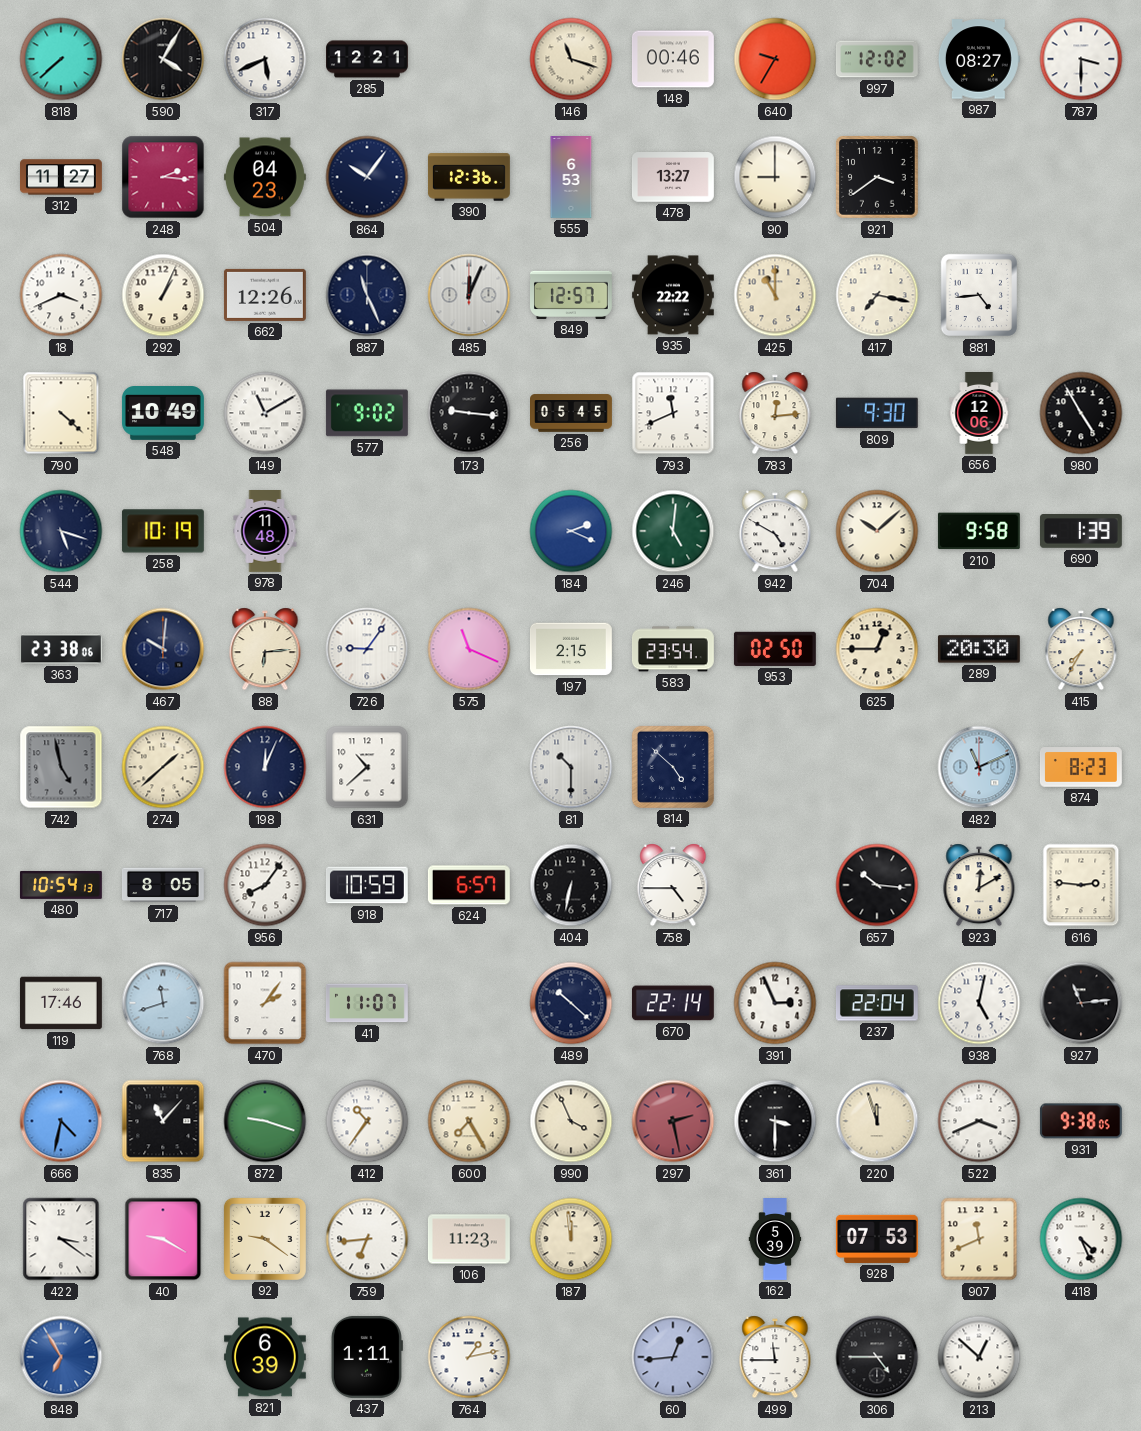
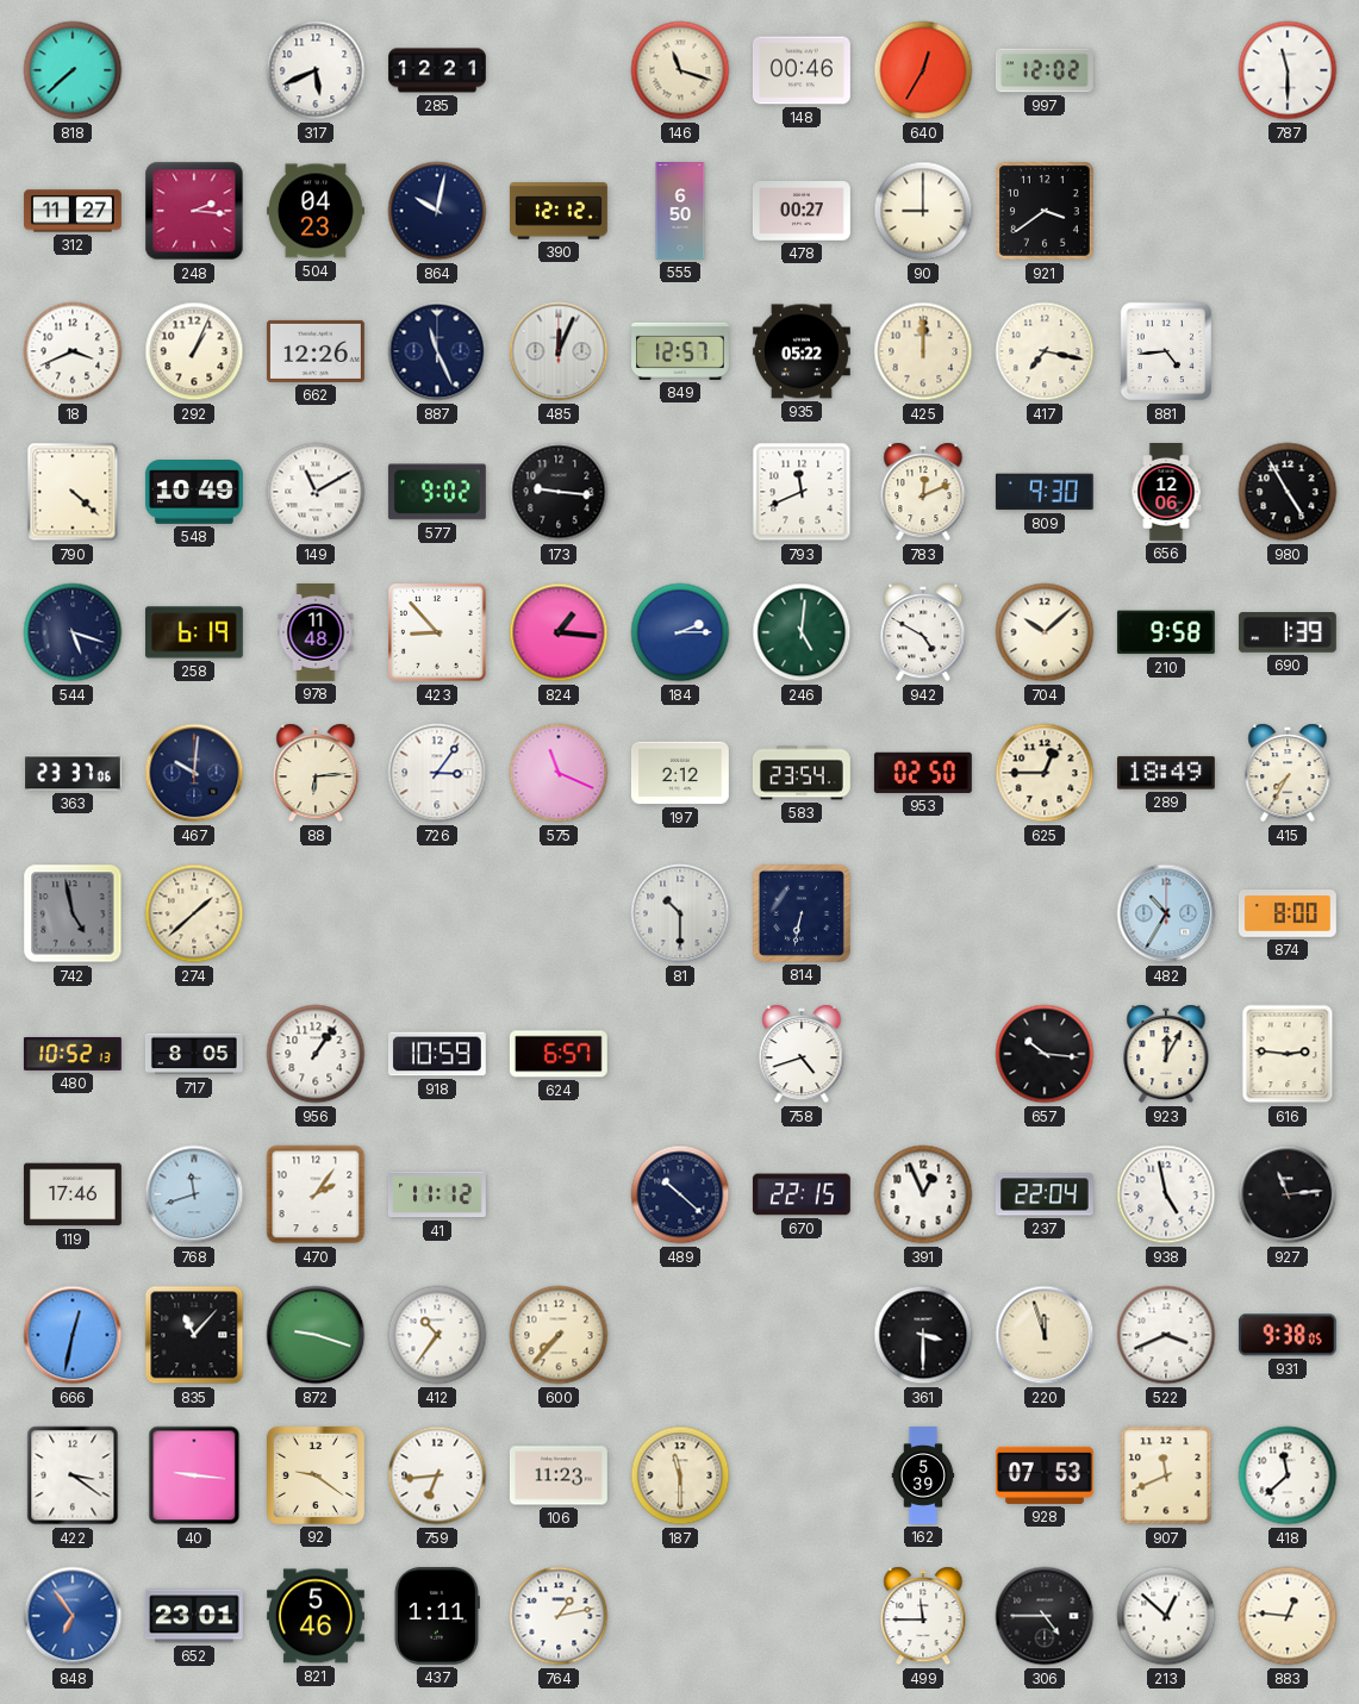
590: 4:05 -> none (163, 59)
640: 9:35 -> 12:35 (923, 70)
987: 08:27 -> none (979, 59)
787: 3:30 -> 11:30 (1288, 70)
864: 10:06 -> 10:02 (437, 211)
390: 12:36 -> 12:12 (559, 211)
555: 6:53 -> 6:50 (680, 212)
478: 13:27 -> 00:27 (802, 212)
935: 22:22 -> 05:22 (802, 351)
425: 11:00 -> 12:00 (923, 351)
256: 05:45 -> none (572, 413)
783: 12:14 -> 12:11 (923, 492)
258: 10:19 -> 6:19 (194, 632)
423: none -> 8:53 (438, 633)
824: none -> 1:16 (559, 632)
184: 2:19 -> 2:15 (680, 632)
363: 23:38 -> 23:37 (73, 773)
726: 9:06 -> 3:06 (437, 773)
197: 2:15 -> 2:12 (680, 773)
289: 20:30 -> 18:49 (1166, 773)
198: 12:04 -> none (265, 767)
631: 10:38 -> none (367, 767)
814: 4:52 -> 6:32 (802, 913)
482: 11:11 -> 10:35 (1166, 913)
874: 8:23 -> 8:00 (1288, 913)
480: 10:54 -> 10:52 (73, 1054)
956: 8:06 -> 1:06 (316, 1054)
404: 6:32 -> none (571, 885)
758: 4:45 -> 4:42 (802, 1054)
923: 12:10 -> 12:05 (1166, 1054)
41: 11:07 -> 11:12 (437, 1194)
670: 22:14 -> 22:15 (802, 1194)
391: 2:56 -> 12:56 (923, 1194)
938: 5:02 -> 4:58 (1166, 1194)
666: 4:32 -> 12:32 (73, 1335)
600: 7:25 -> 7:37 (559, 1335)
990: 3:56 -> none (571, 1121)
297: 2:28 -> none (673, 1121)
40: 9:20 -> 9:16 (194, 1475)
187: 11:59 -> 11:30 (680, 1475)
418: 4:26 -> 11:38 (1288, 1475)
848: 6:55 -> 6:54 (73, 1616)
652: none -> 23:01 (194, 1616)
821: 6:39 -> 5:46 (316, 1616)
60: 12:44 -> none (673, 1357)
883: none -> 12:46 (1288, 1616)
